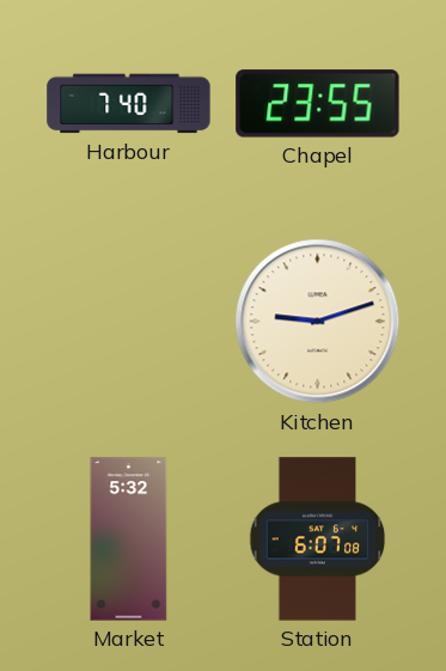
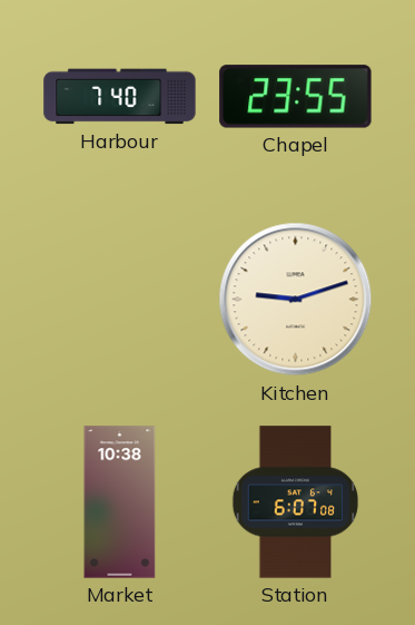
Market: 5:32 -> 10:38 (120, 502)
